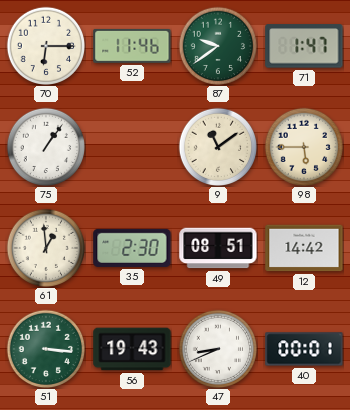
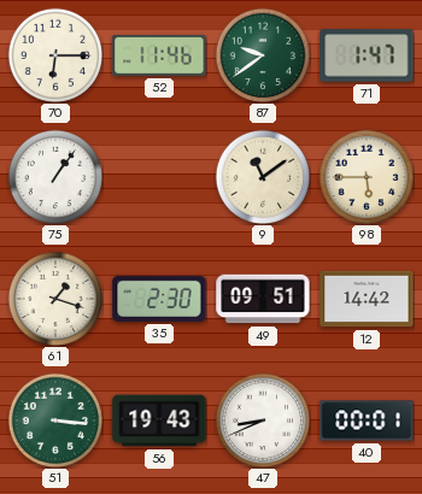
61: 12:59 -> 1:18 (54, 298)
49: 08:51 -> 09:51 (263, 299)
